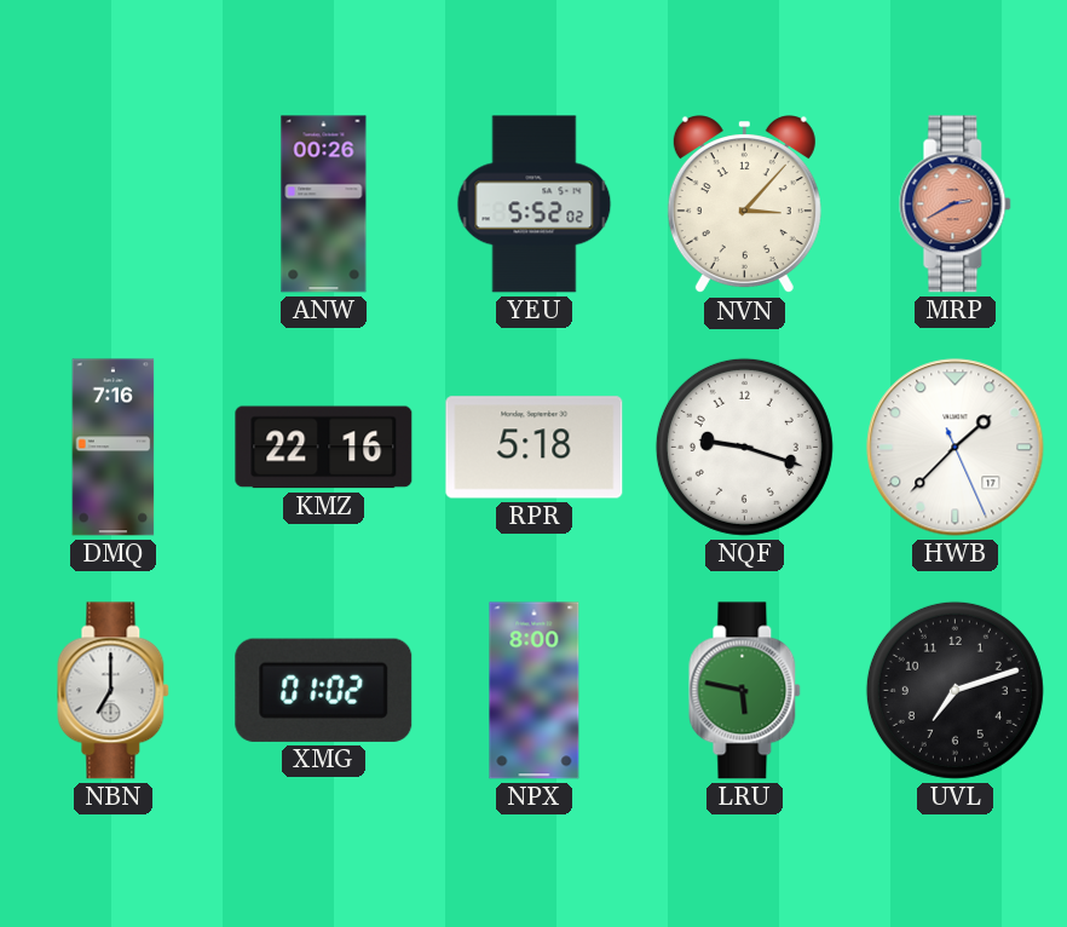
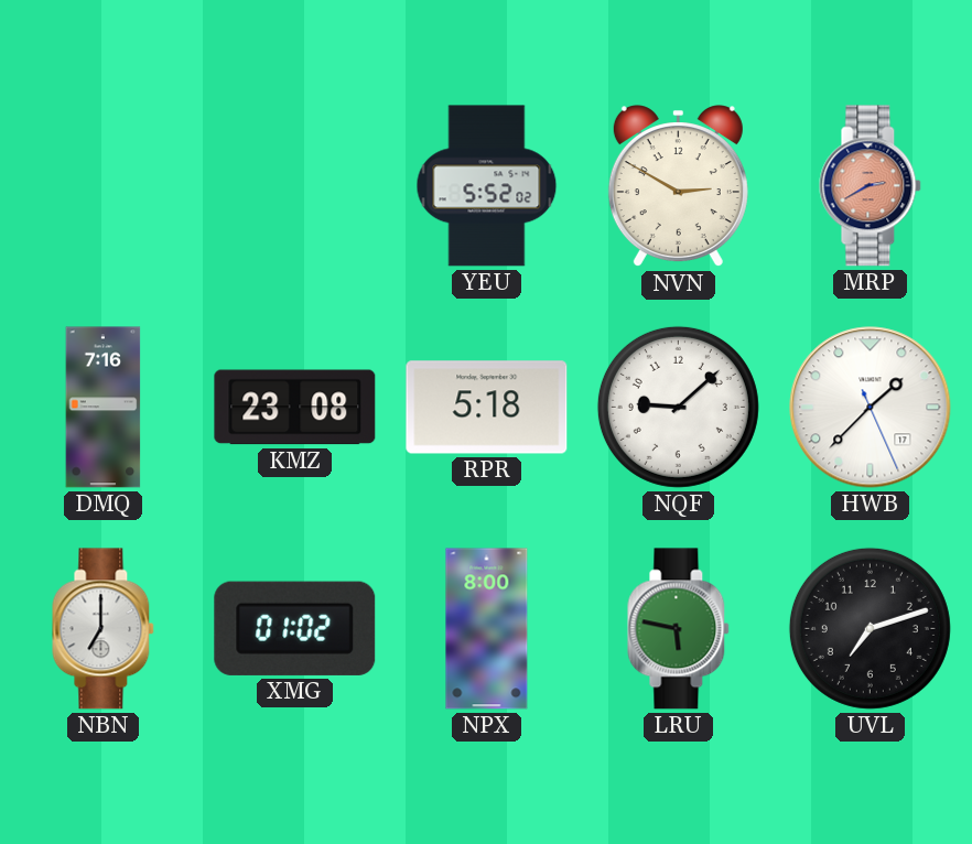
ANW: 00:26 -> none (324, 205)
NVN: 3:07 -> 2:50 (678, 186)
KMZ: 22:16 -> 23:08 (295, 408)
NQF: 9:18 -> 9:08 (678, 407)
